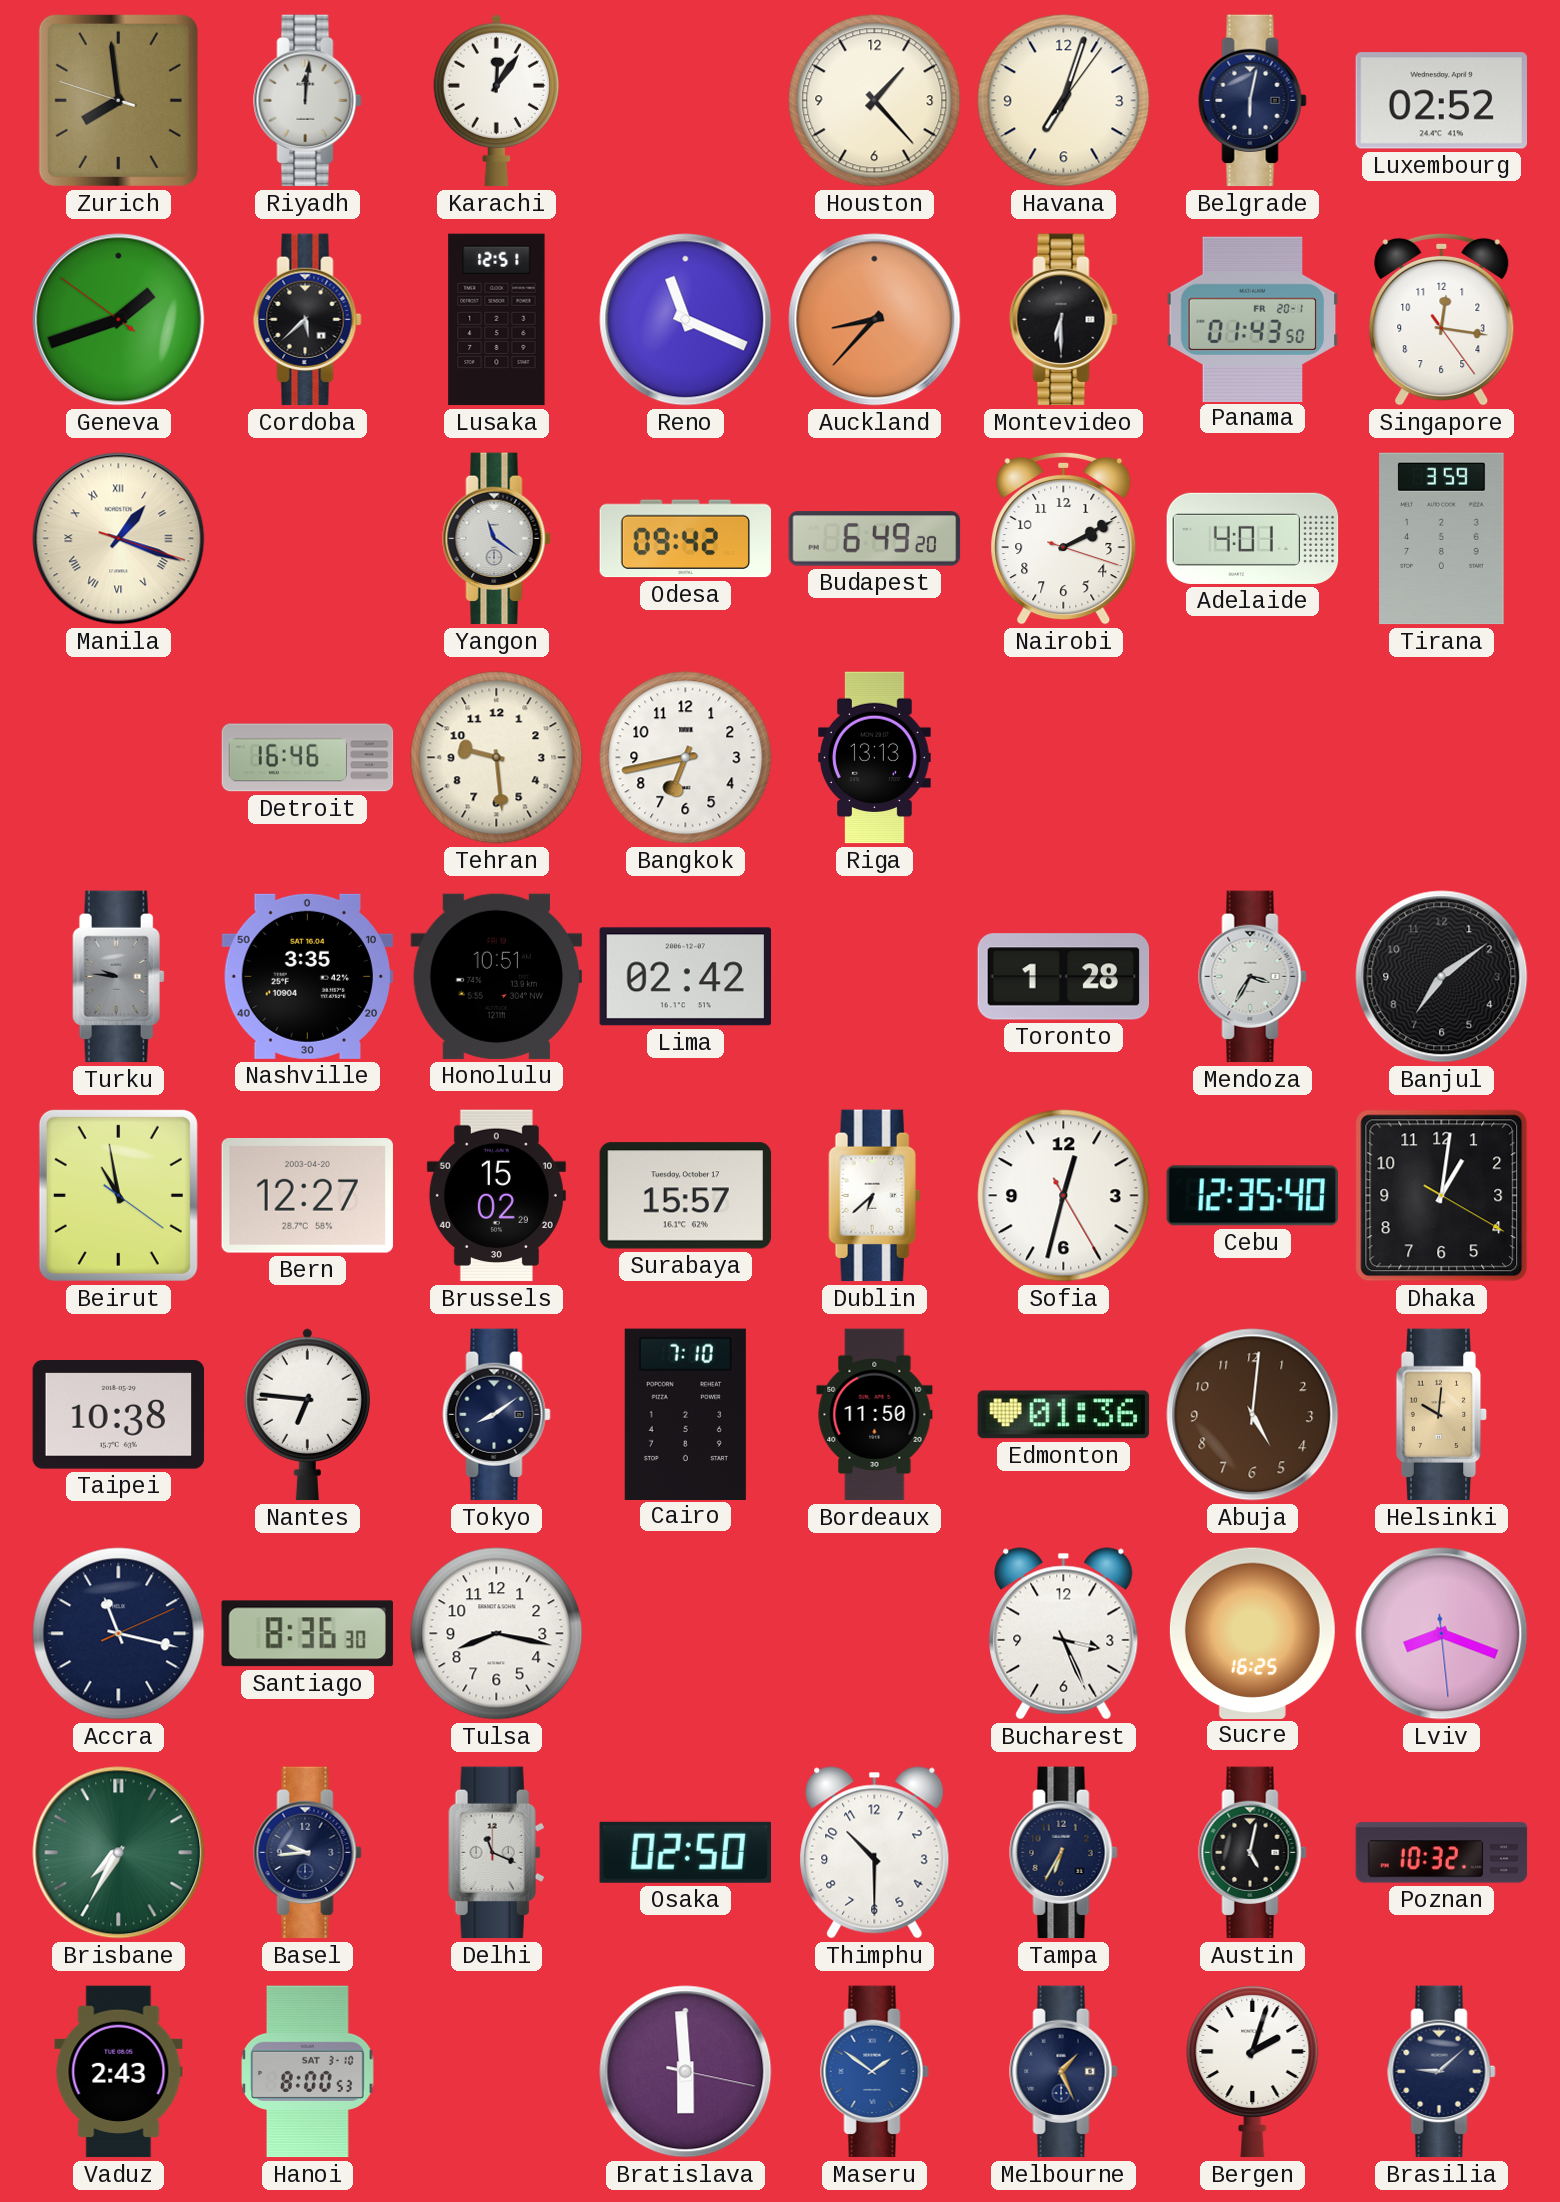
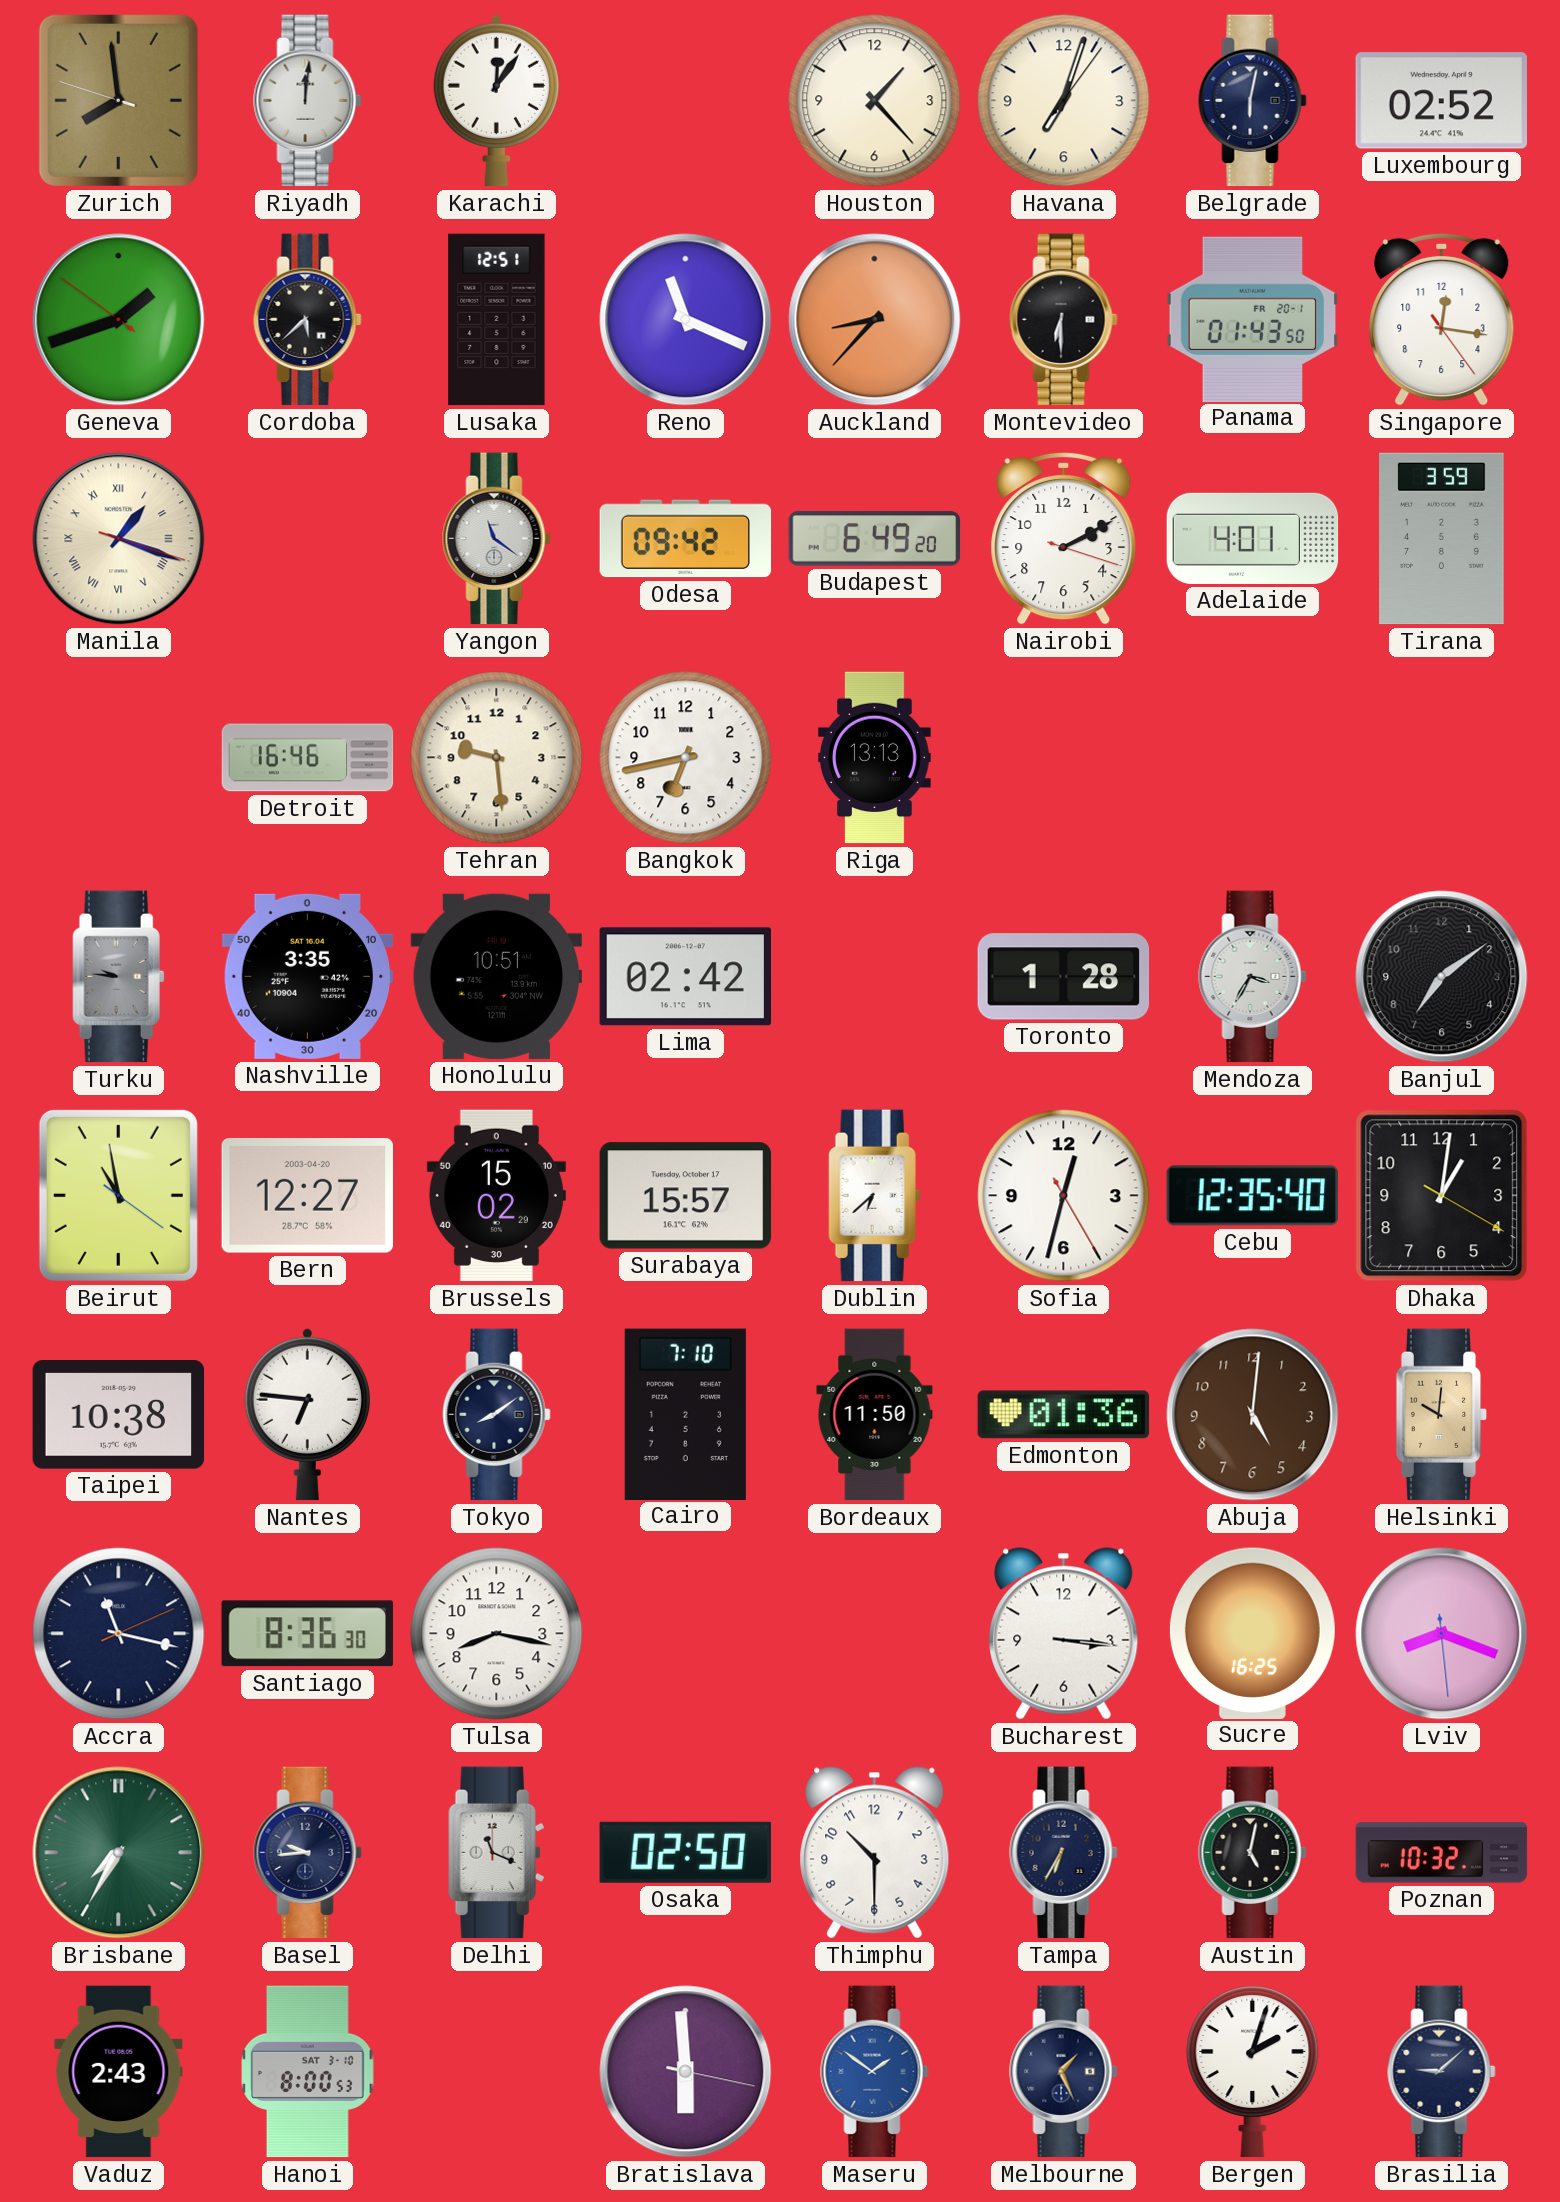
Bucharest: 3:26 -> 3:16 (1064, 1634)
